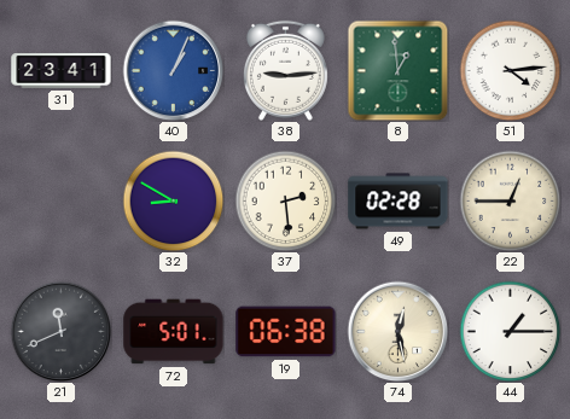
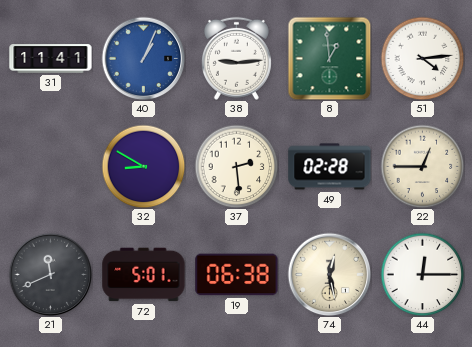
31: 23:41 -> 11:41 (51, 59)
44: 1:15 -> 12:15 (422, 274)
